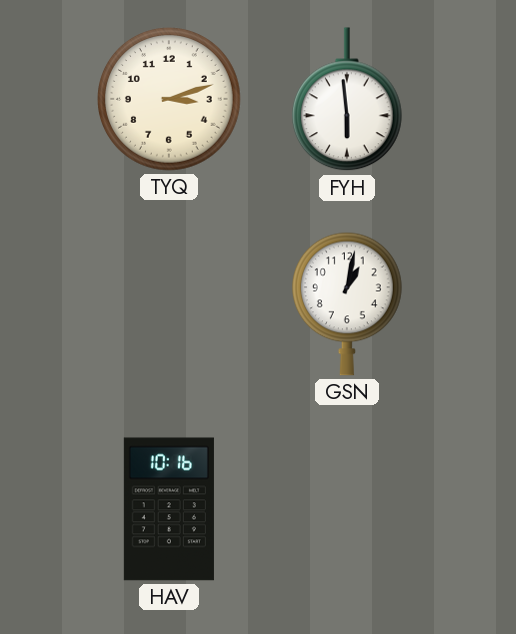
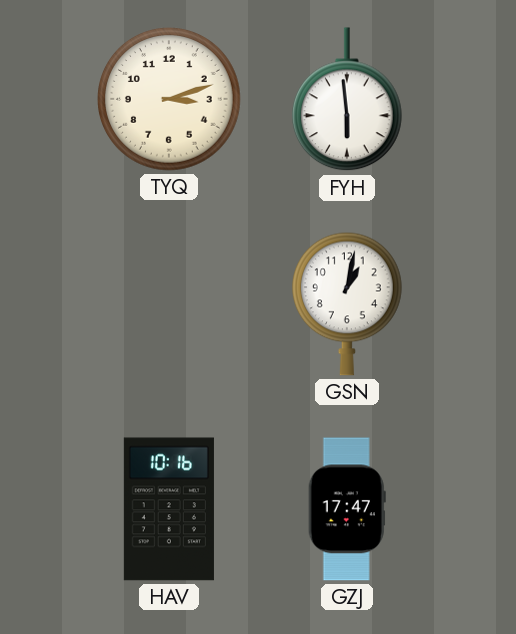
GZJ: none -> 17:47 (347, 509)
